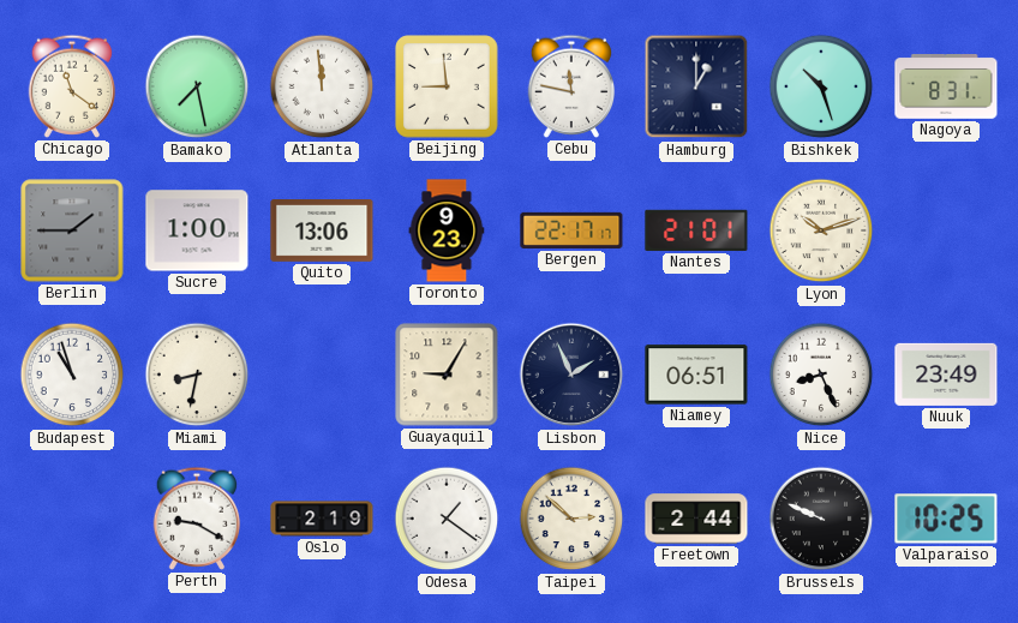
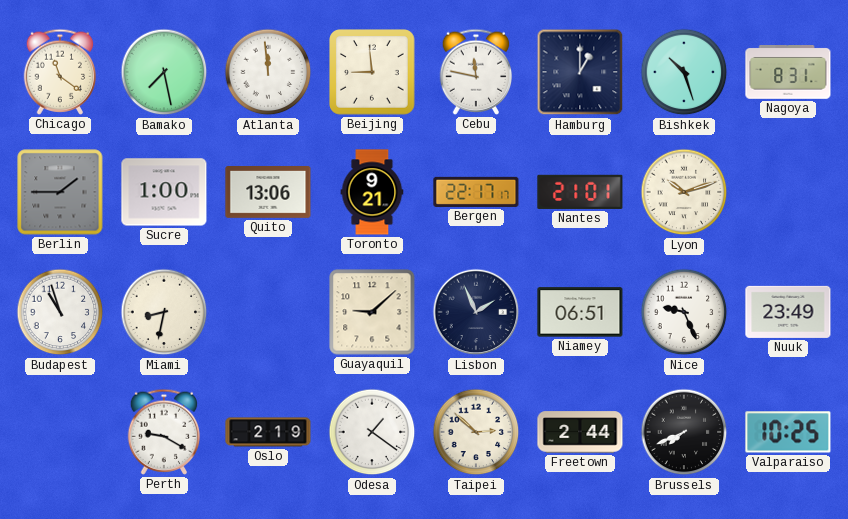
Toronto: 9:23 -> 9:21 (372, 192)
Guayaquil: 9:05 -> 9:08 (372, 312)
Nice: 8:26 -> 9:26 (684, 312)
Brussels: 9:49 -> 7:41 (684, 432)
